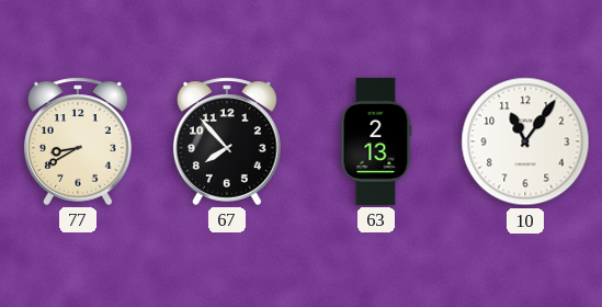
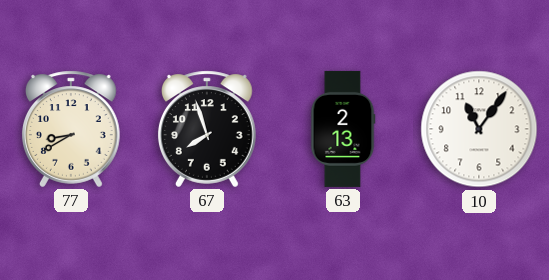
67: 7:53 -> 7:57 (207, 129)
